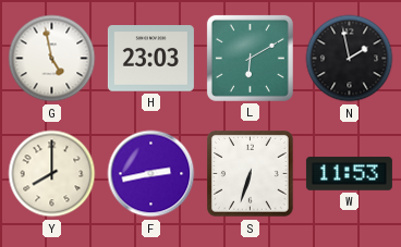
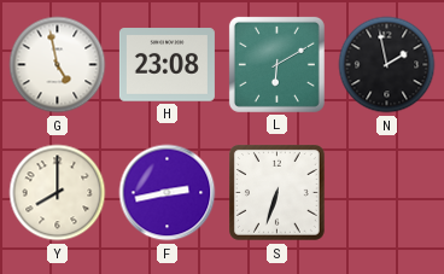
H: 23:03 -> 23:08 (166, 65)
W: 11:53 -> none (349, 174)
